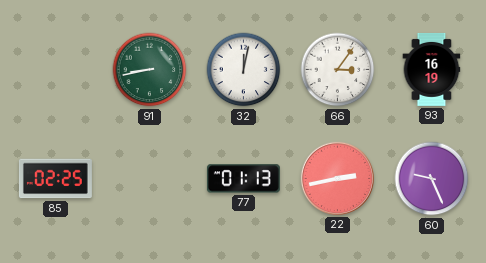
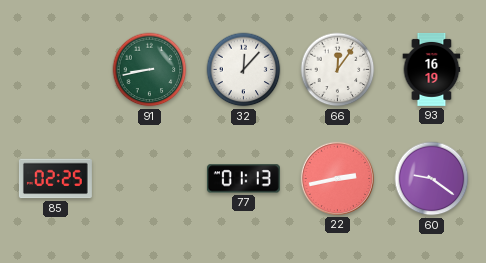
32: 12:02 -> 12:07 (244, 70)
66: 3:06 -> 12:06 (338, 70)
60: 9:26 -> 9:21 (432, 179)
